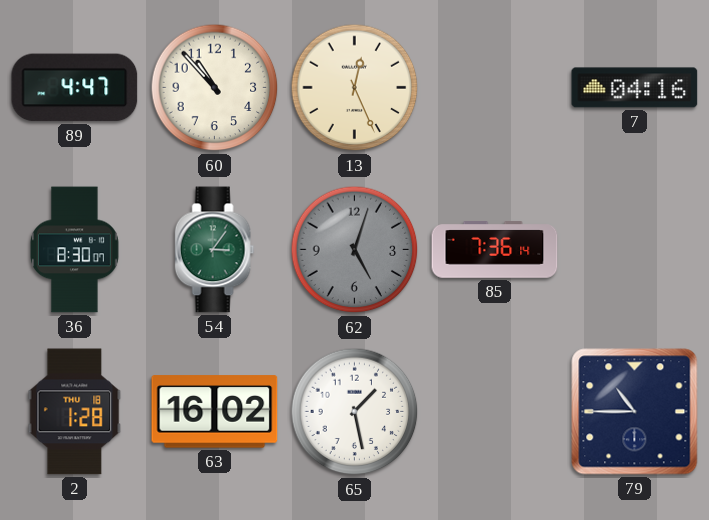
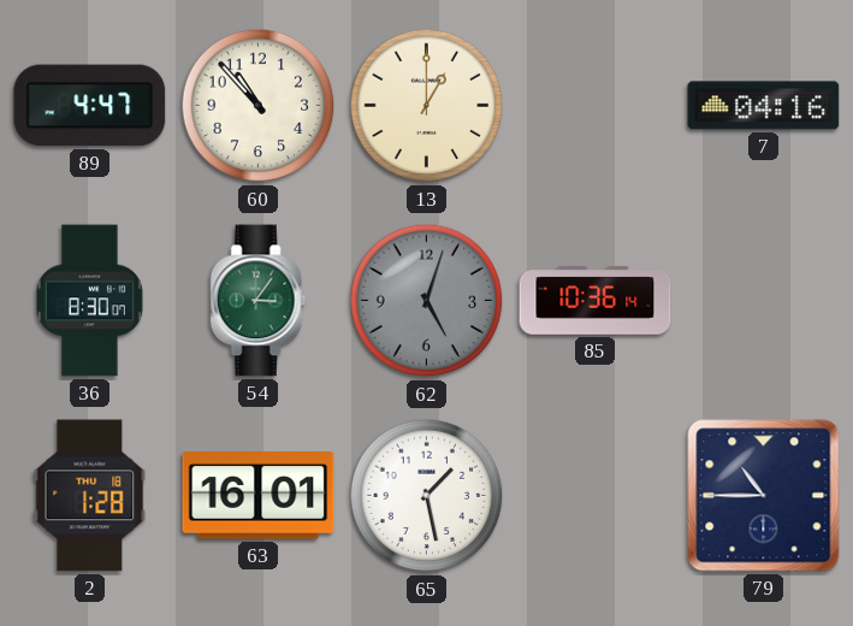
13: 12:26 -> 1:00 (427, 106)
85: 7:36 -> 10:36 (596, 301)
63: 16:02 -> 16:01 (259, 496)
